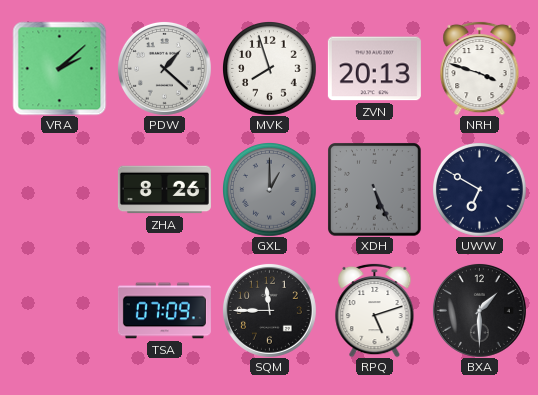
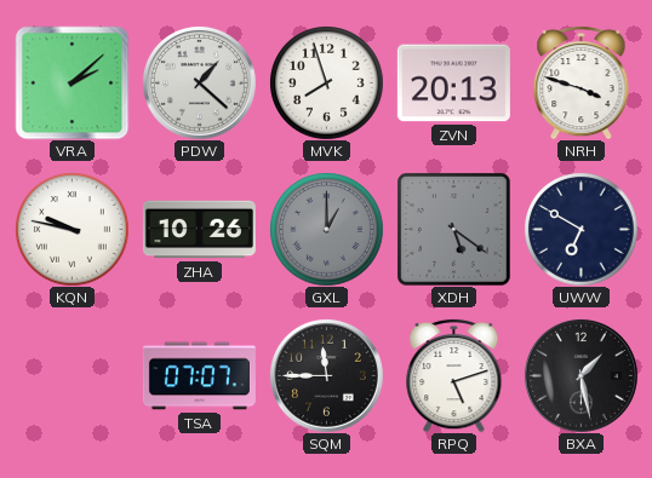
KQN: none -> 9:47 (73, 230)
ZHA: 8:26 -> 10:26 (199, 230)
XDH: 5:26 -> 5:21 (454, 230)
TSA: 07:09 -> 07:07 (199, 376)
BXA: 1:30 -> 1:28 (580, 375)
